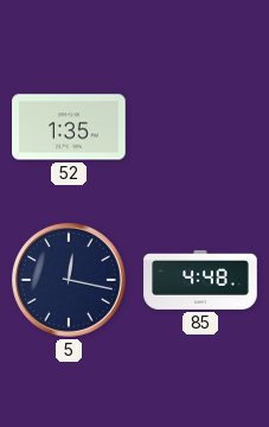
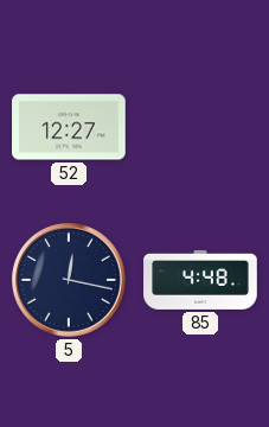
52: 1:35 -> 12:27 (69, 127)
